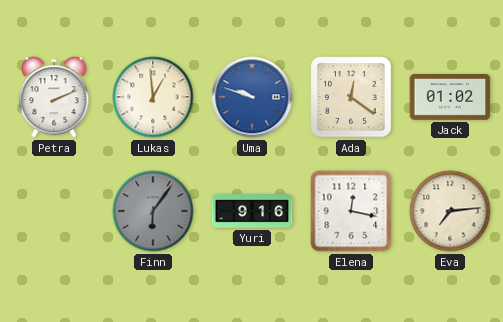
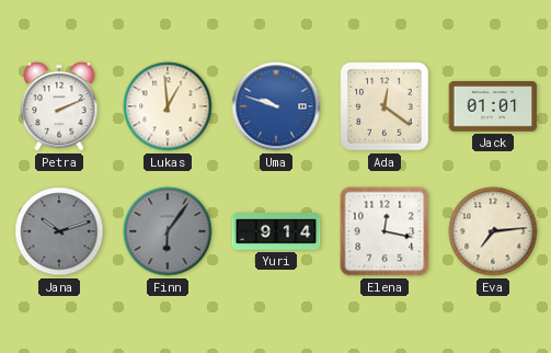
Jack: 01:02 -> 01:01 (493, 107)
Jana: none -> 10:12 (59, 231)
Yuri: 9:16 -> 9:14 (276, 231)
